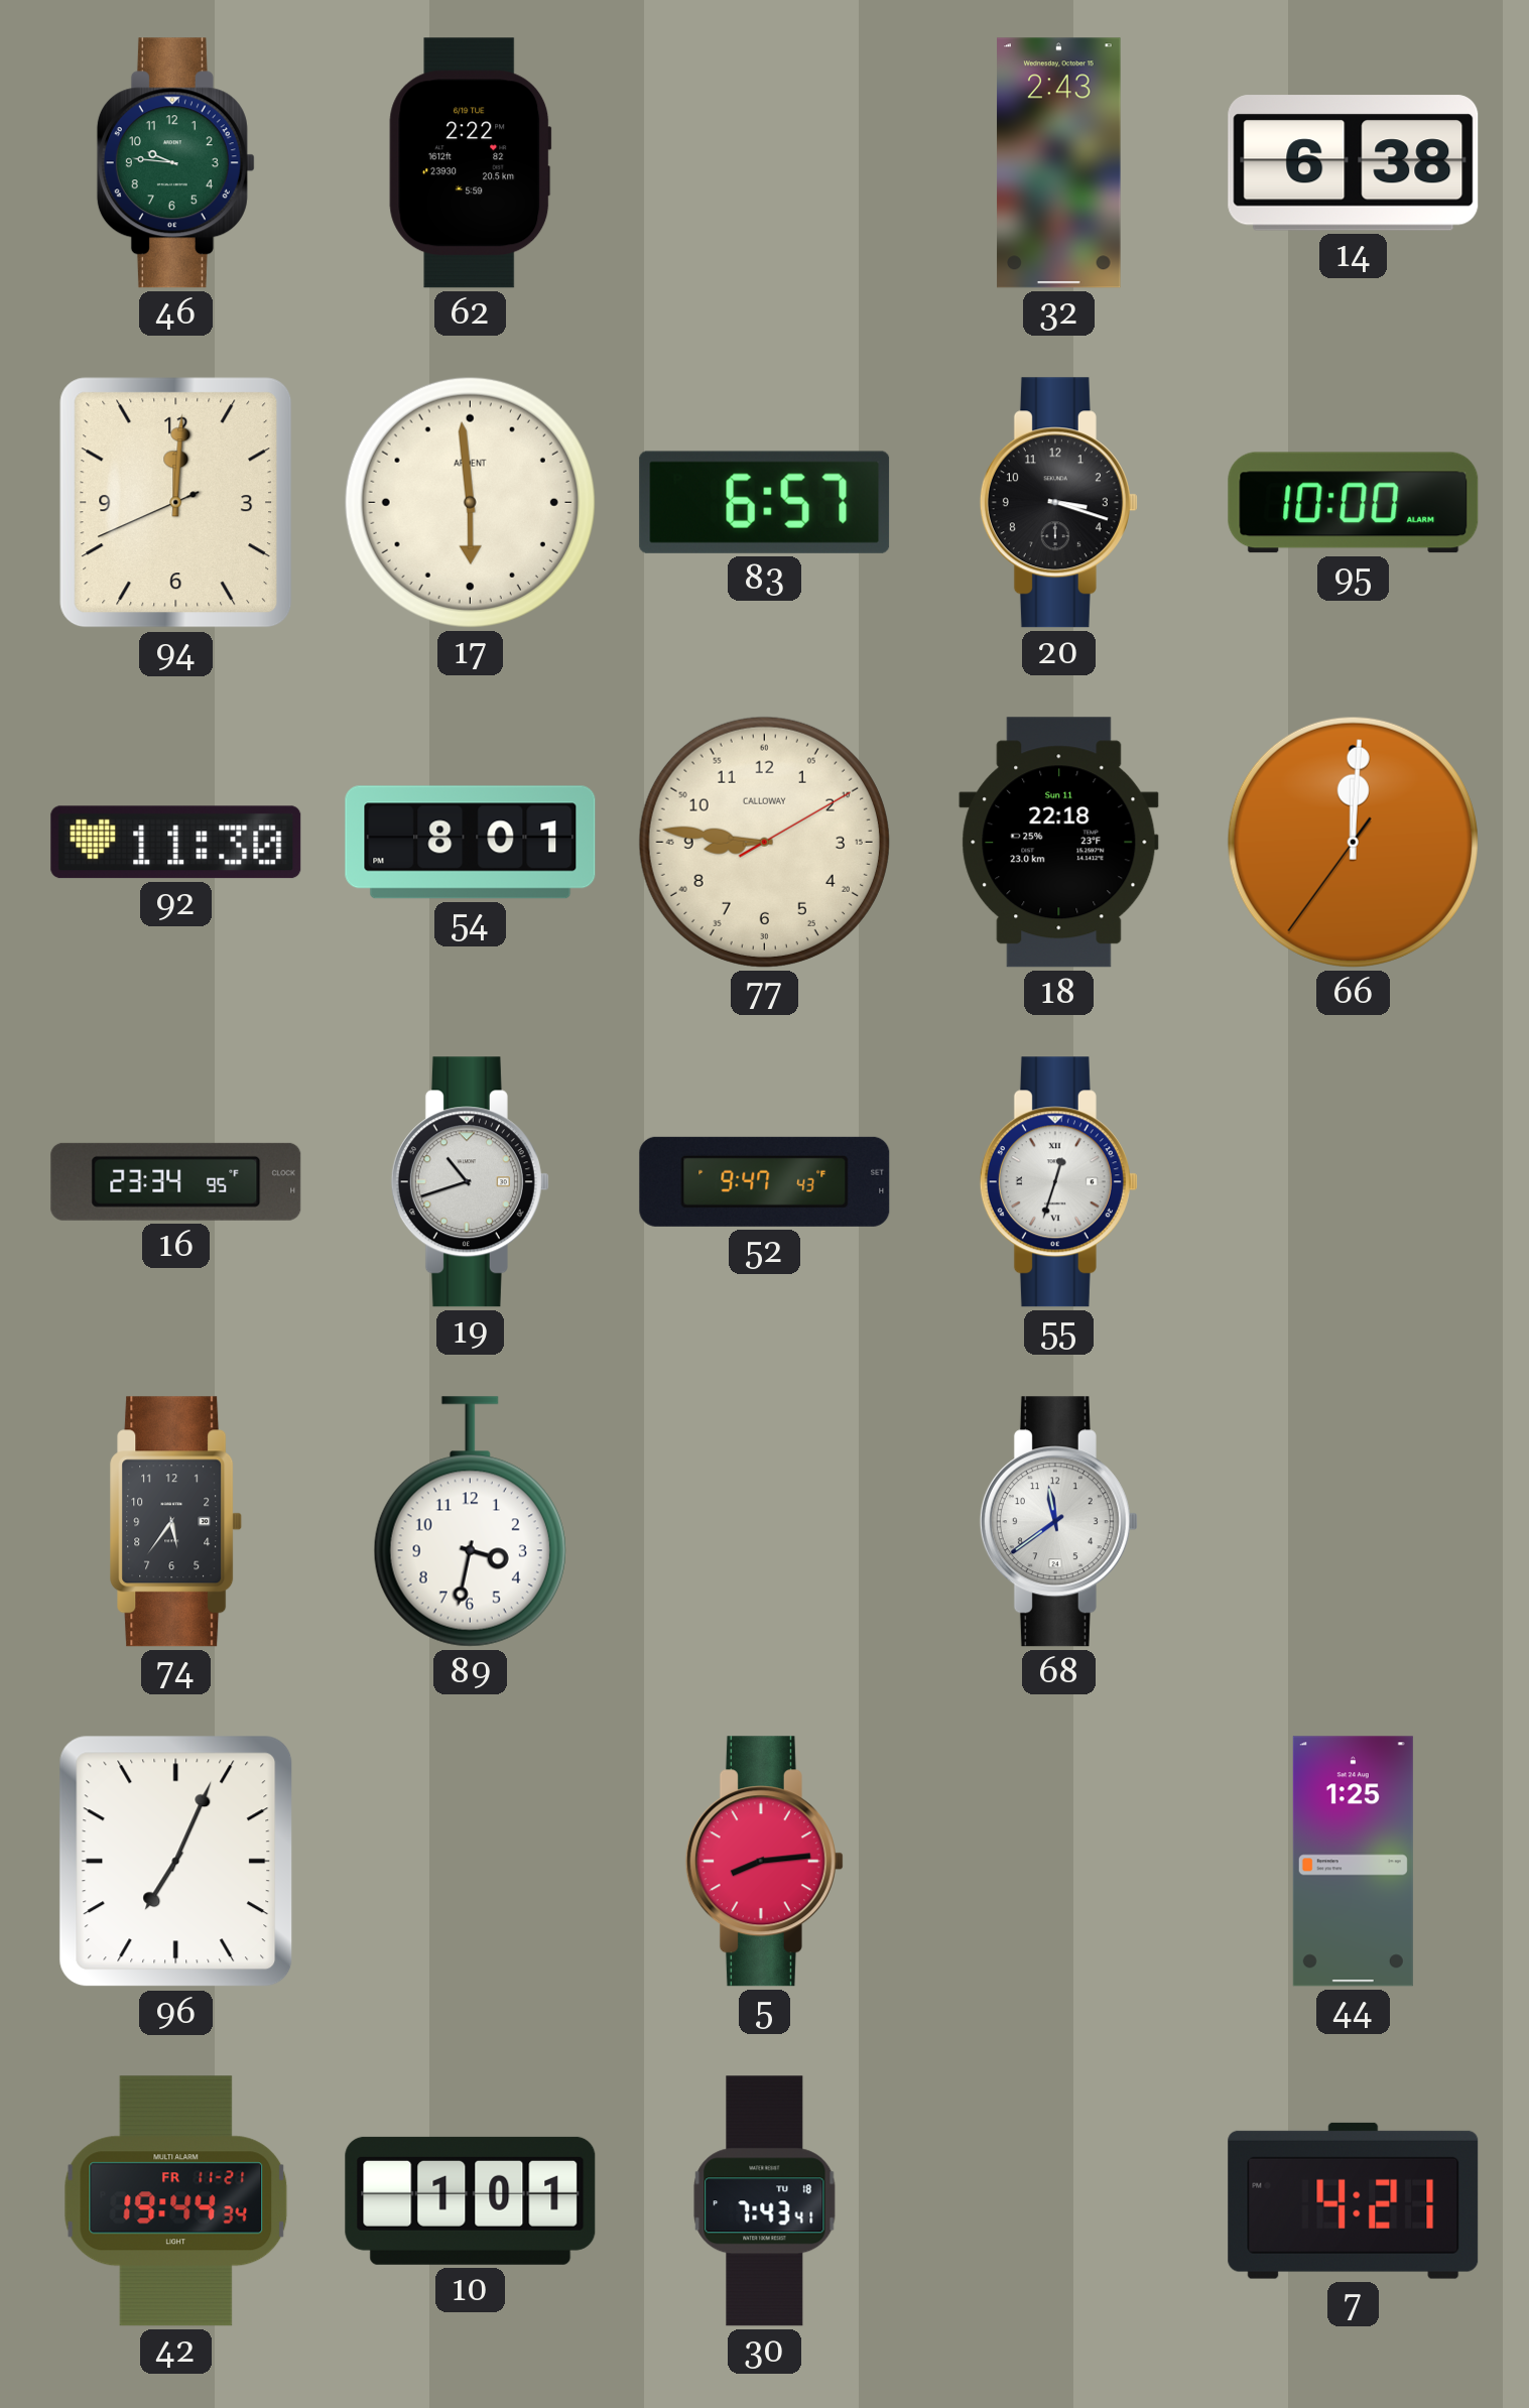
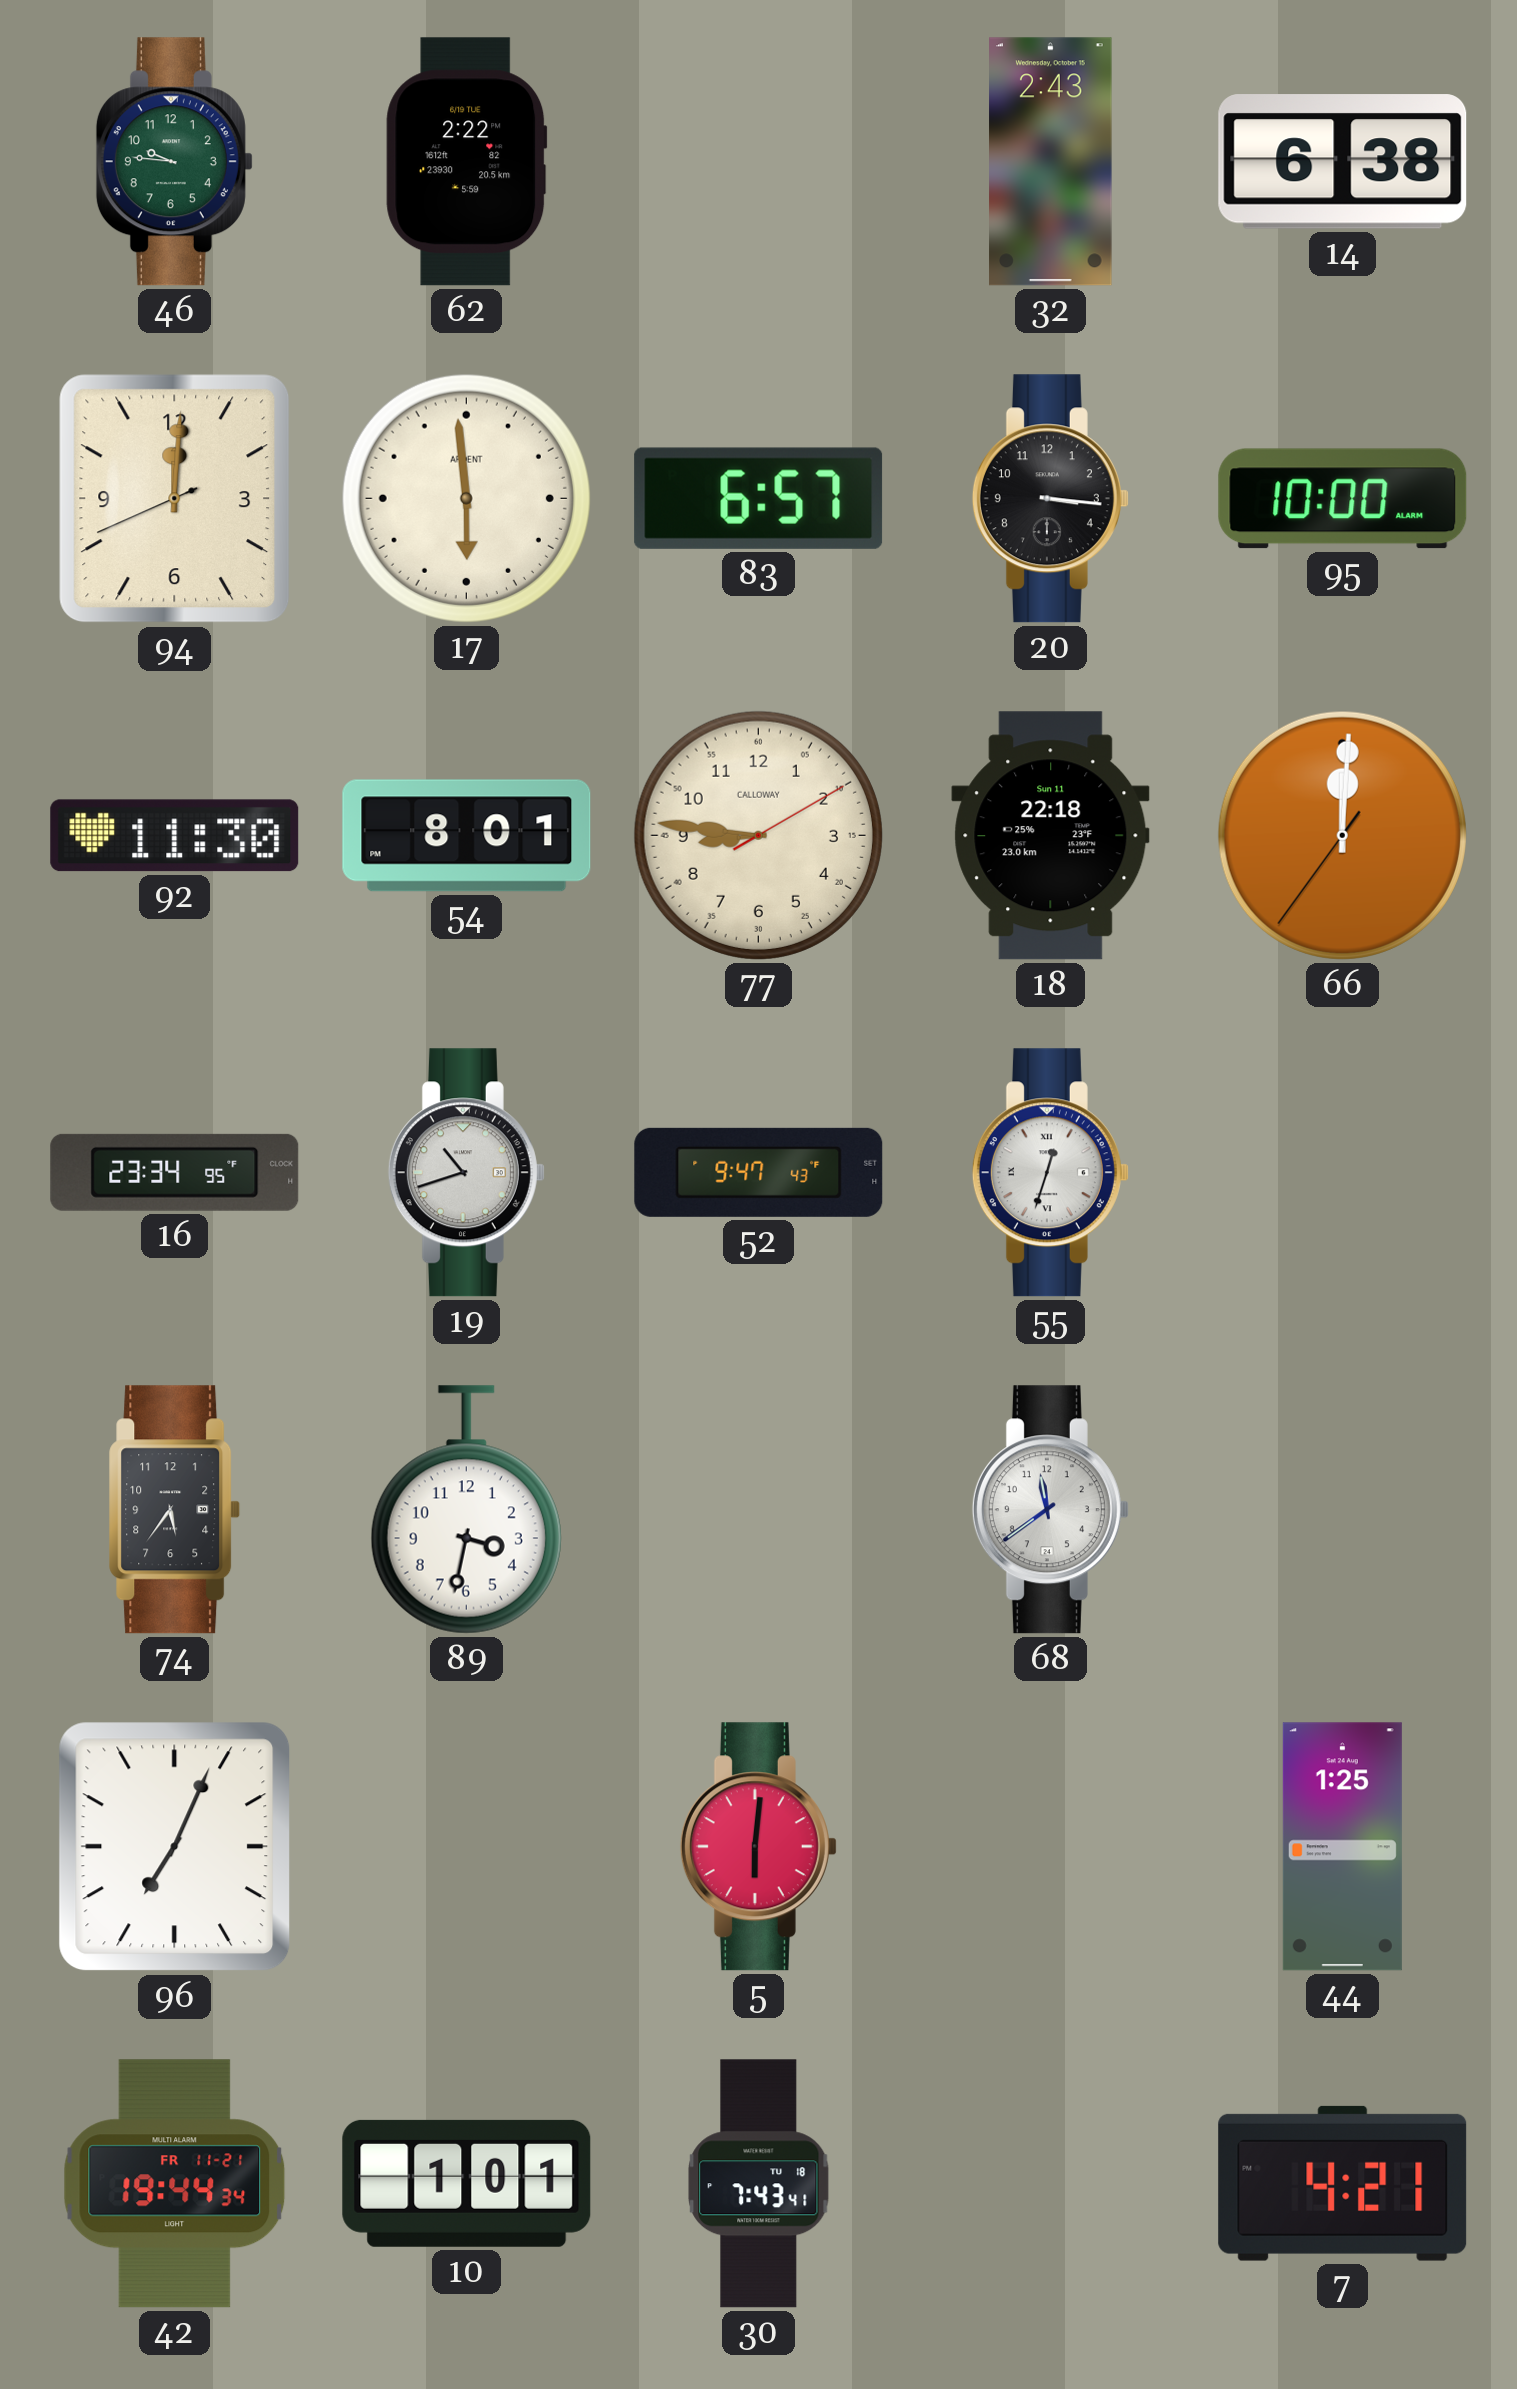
20: 3:18 -> 3:16 (1050, 499)
5: 8:14 -> 6:01 (758, 1847)
